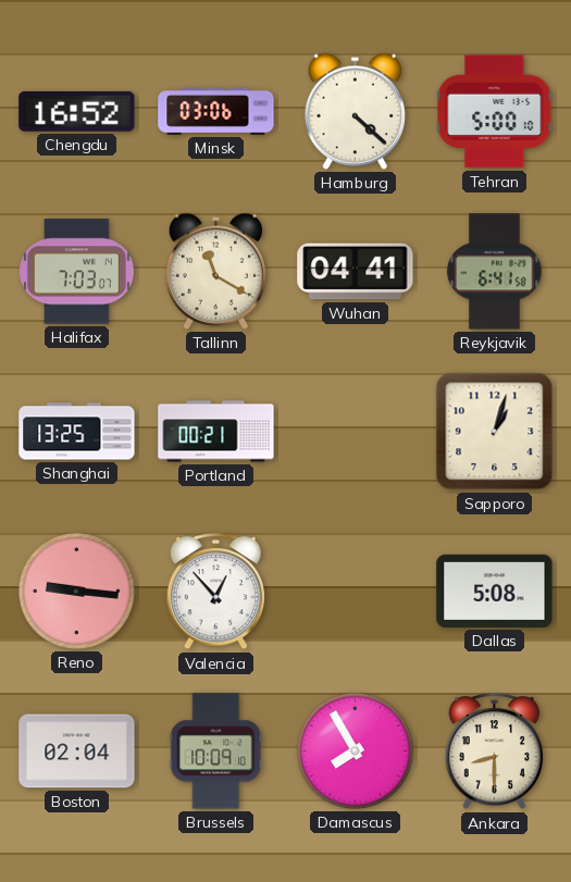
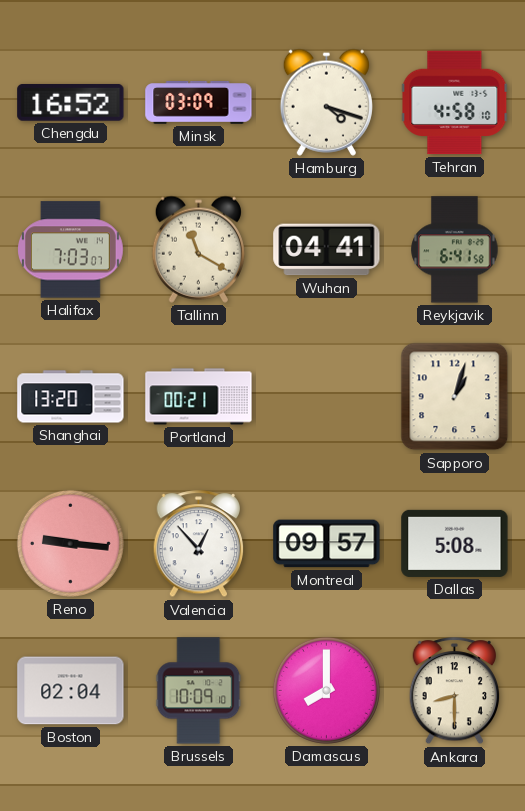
Minsk: 03:06 -> 03:09 (199, 103)
Hamburg: 4:22 -> 4:18 (326, 102)
Tehran: 5:00 -> 4:58 (455, 103)
Shanghai: 13:25 -> 13:20 (71, 397)
Montreal: none -> 09:57 (327, 544)
Damascus: 7:55 -> 8:00 (326, 690)
